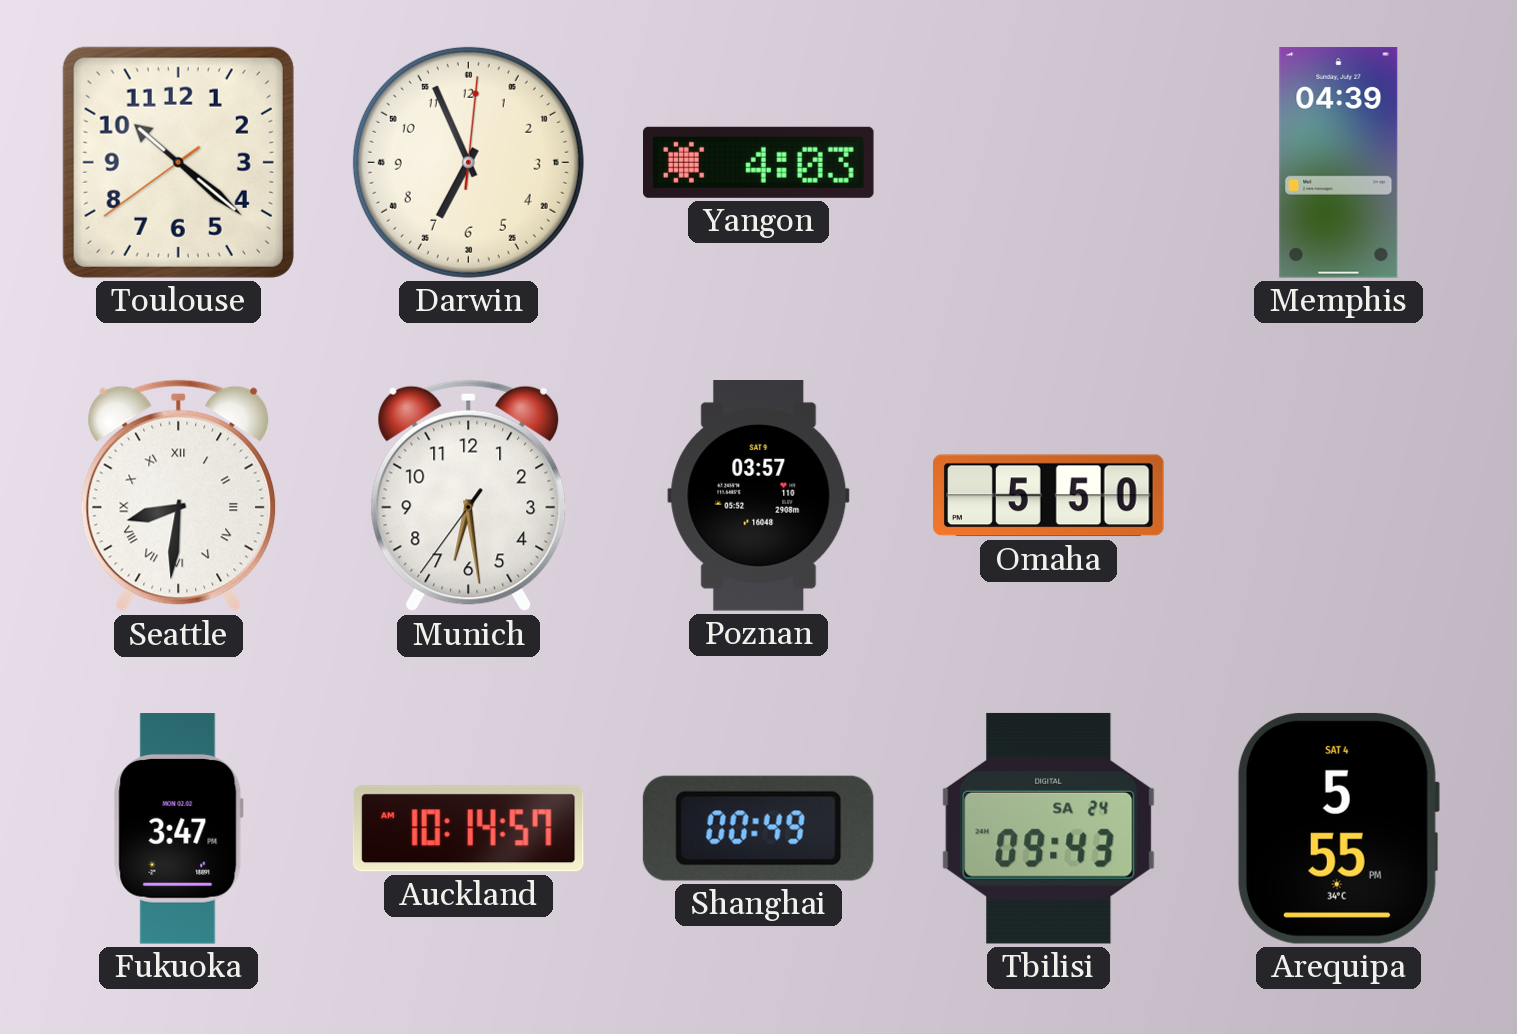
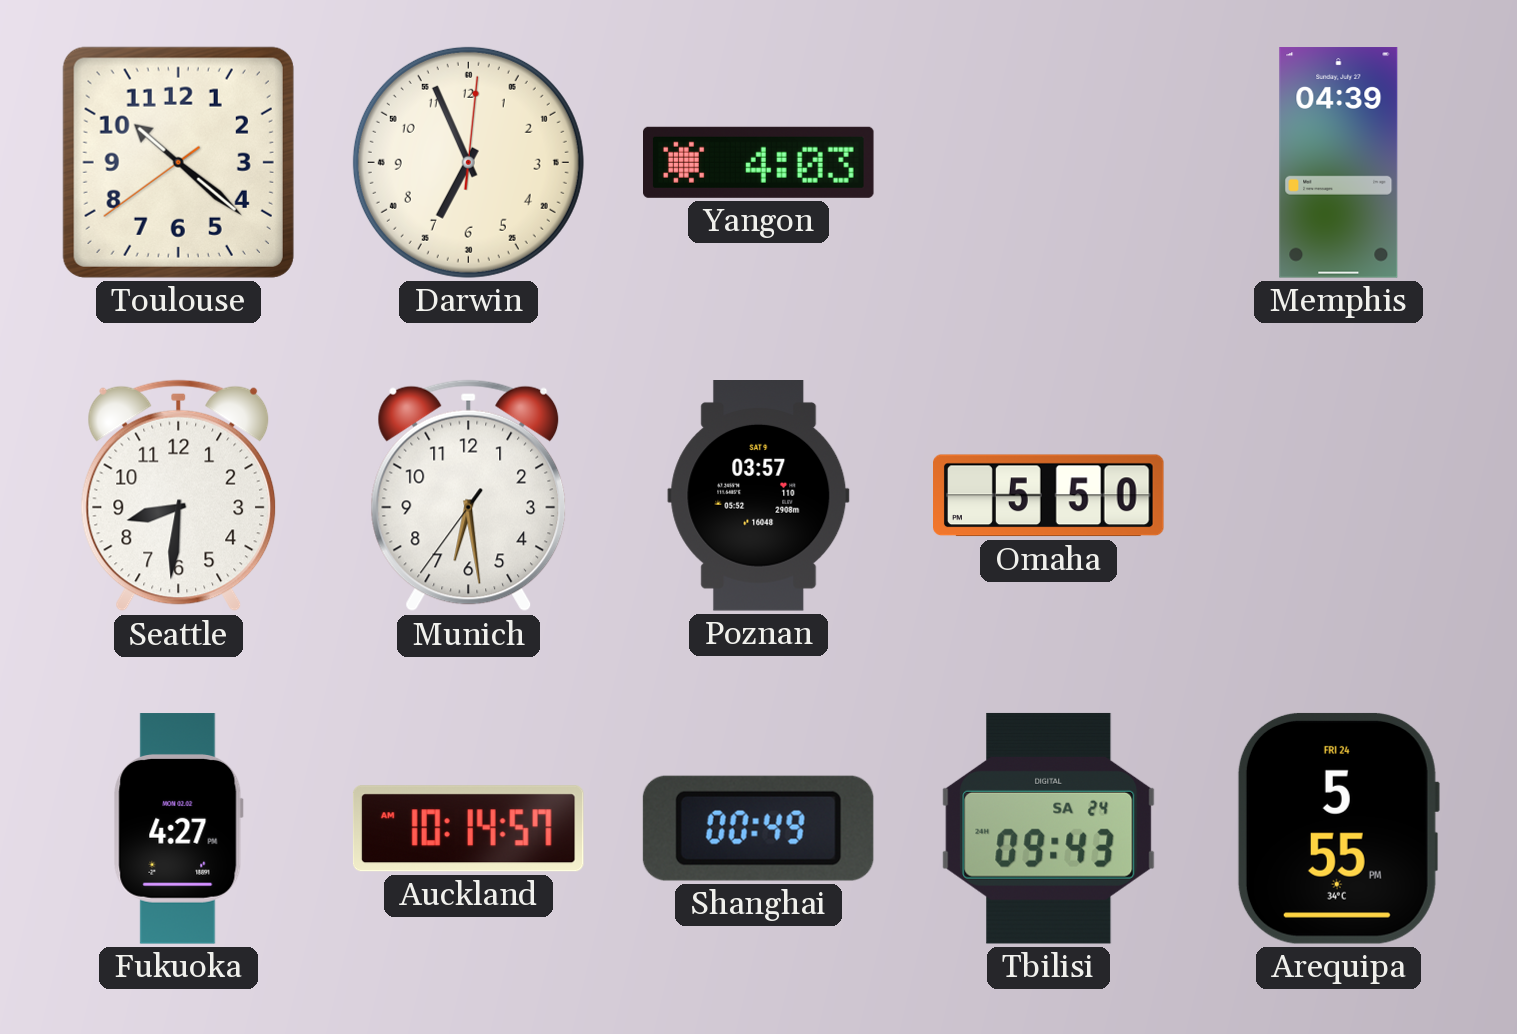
Seattle numerals: Roman -> Arabic (179, 496)
Fukuoka: 3:47 -> 4:27 (178, 829)
Arequipa date: SAT 4 -> FRI 24 (1338, 828)
